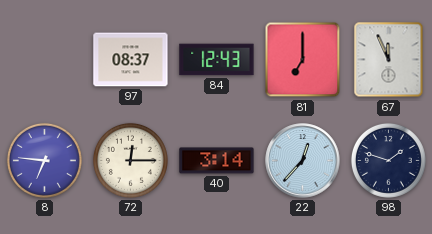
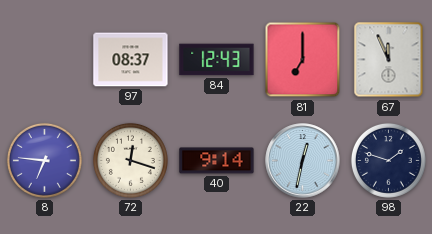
72: 12:15 -> 12:18 (130, 160)
40: 3:14 -> 9:14 (217, 161)
22: 12:37 -> 12:32 (303, 161)
